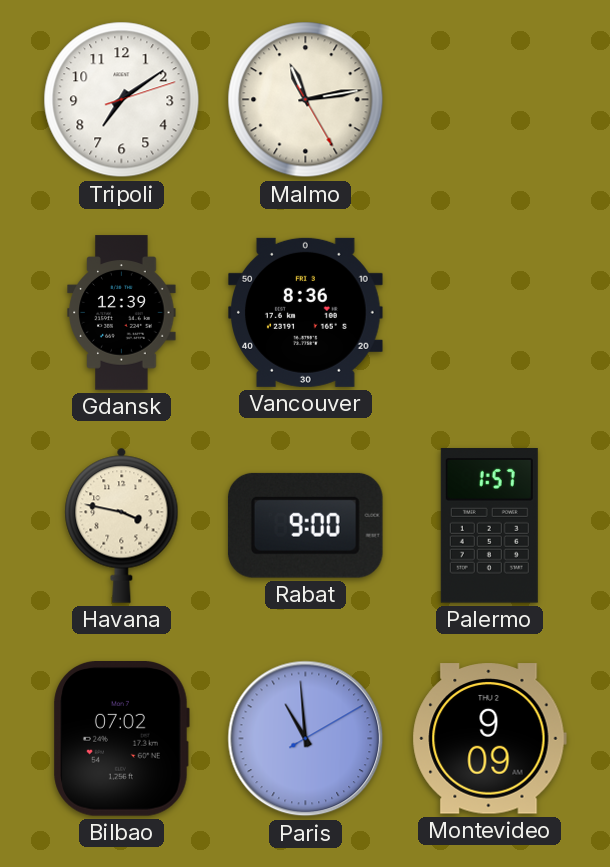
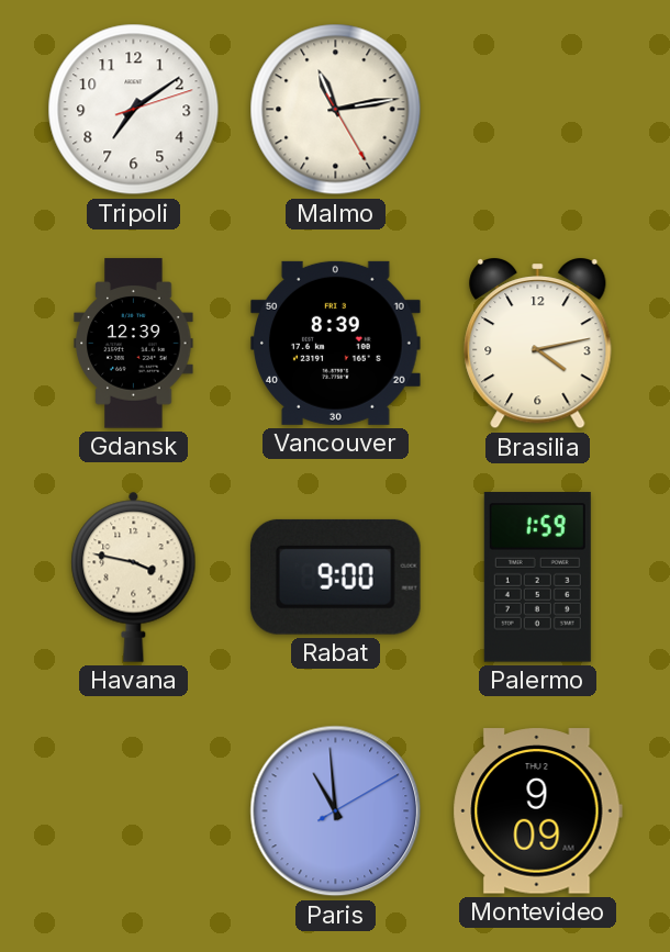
Vancouver: 8:36 -> 8:39 (336, 343)
Brasilia: none -> 4:13 (538, 344)
Palermo: 1:57 -> 1:59 (537, 578)
Bilbao: 07:02 -> none (121, 739)
